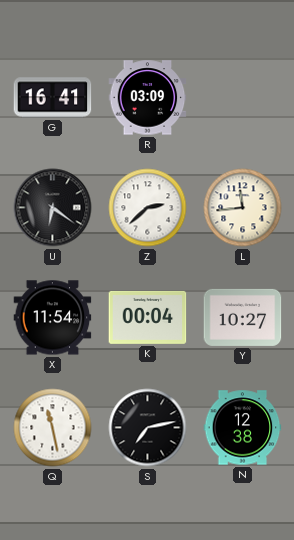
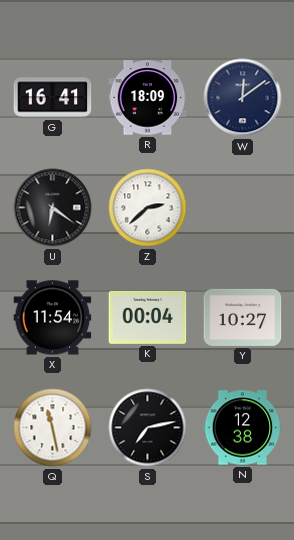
R: 03:09 -> 18:09 (148, 98)
W: none -> 12:09 (243, 98)
L: 11:44 -> none (243, 208)
